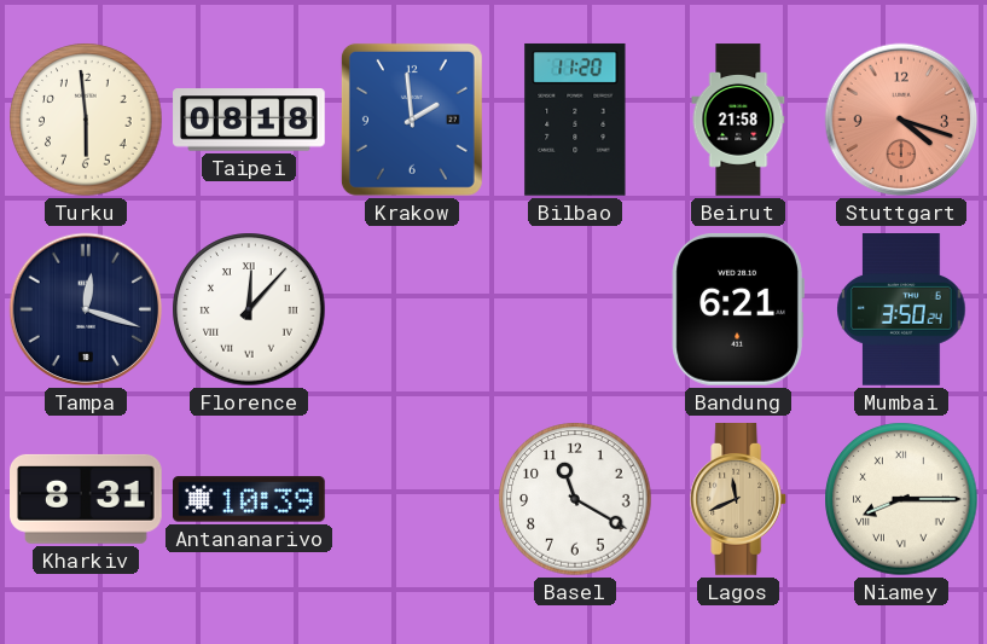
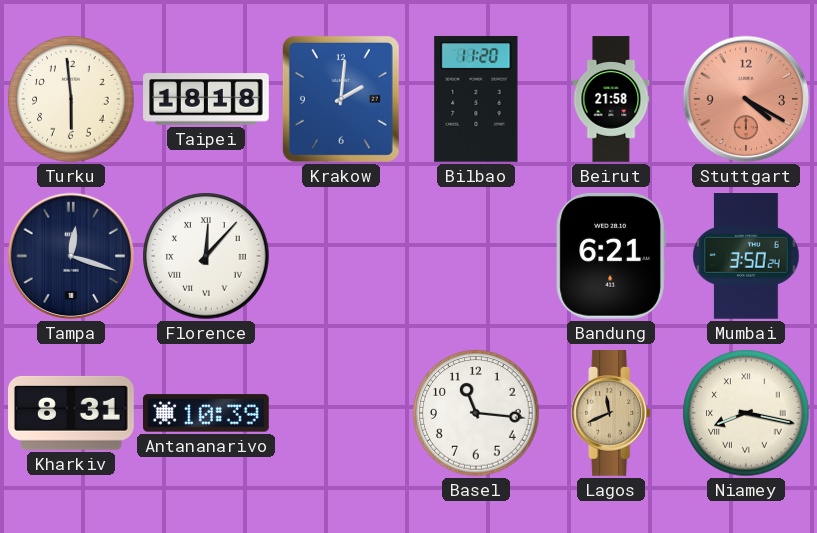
Taipei: 08:18 -> 18:18 (206, 99)
Krakow: 1:59 -> 2:01 (341, 99)
Stuttgart: 4:18 -> 4:20 (746, 99)
Basel: 11:20 -> 11:16 (476, 413)
Niamey: 8:15 -> 8:17 (746, 413)
